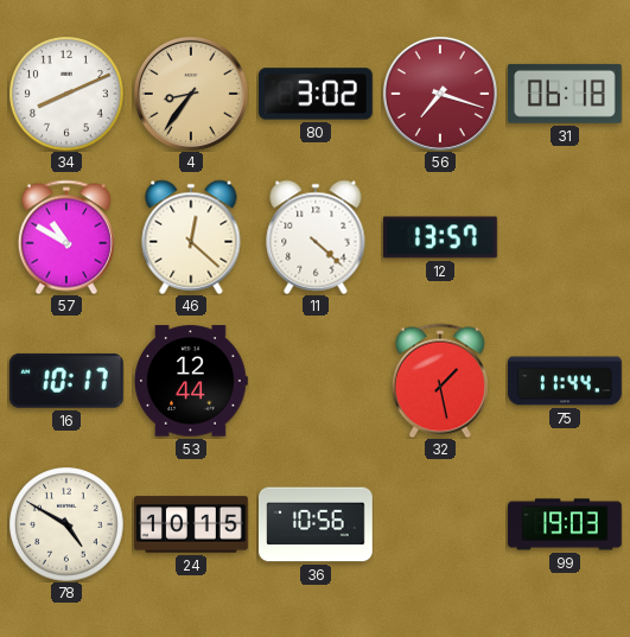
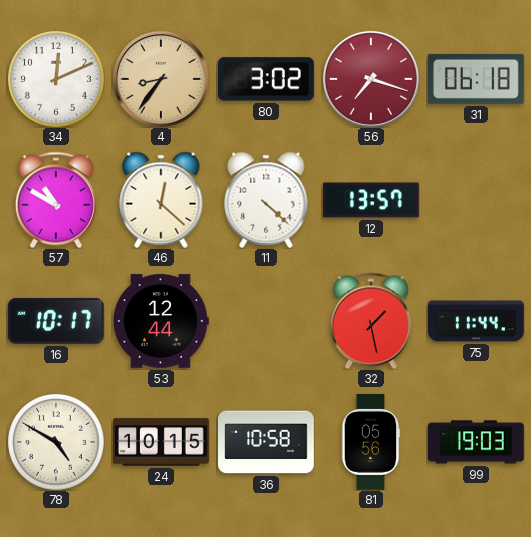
34: 8:11 -> 12:11 (56, 79)
36: 10:56 -> 10:58 (267, 442)
81: none -> 05:56 (371, 443)
